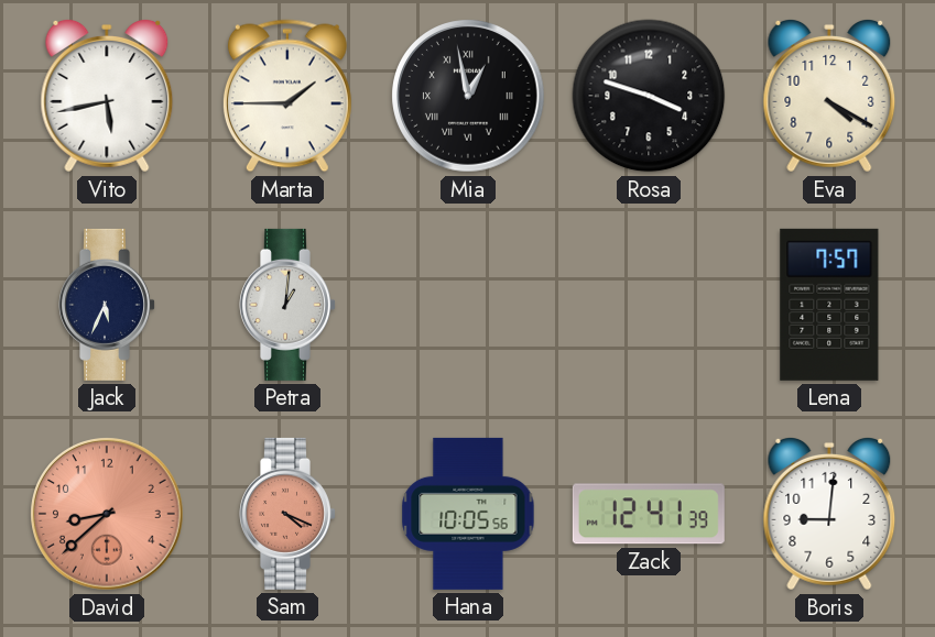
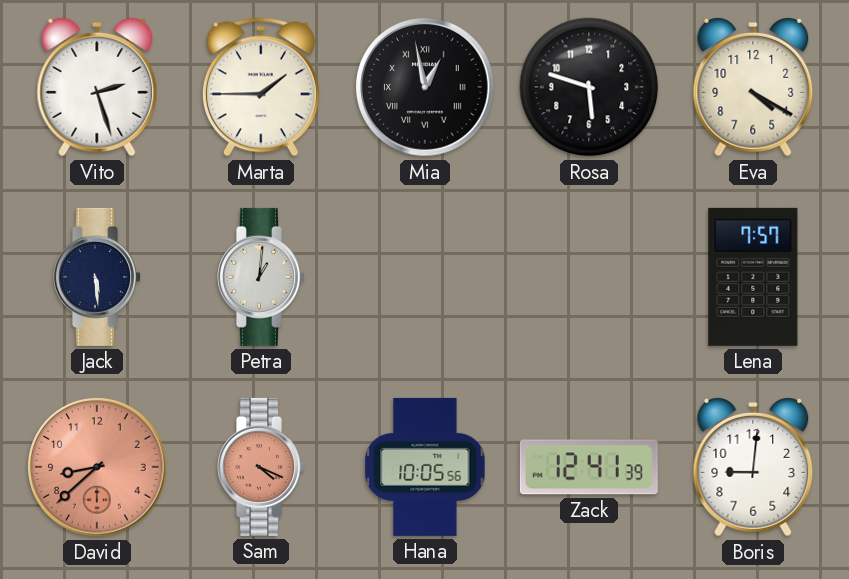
Vito: 5:43 -> 2:27 (97, 88)
Rosa: 3:48 -> 5:48 (589, 87)
Jack: 5:34 -> 5:29 (98, 277)
